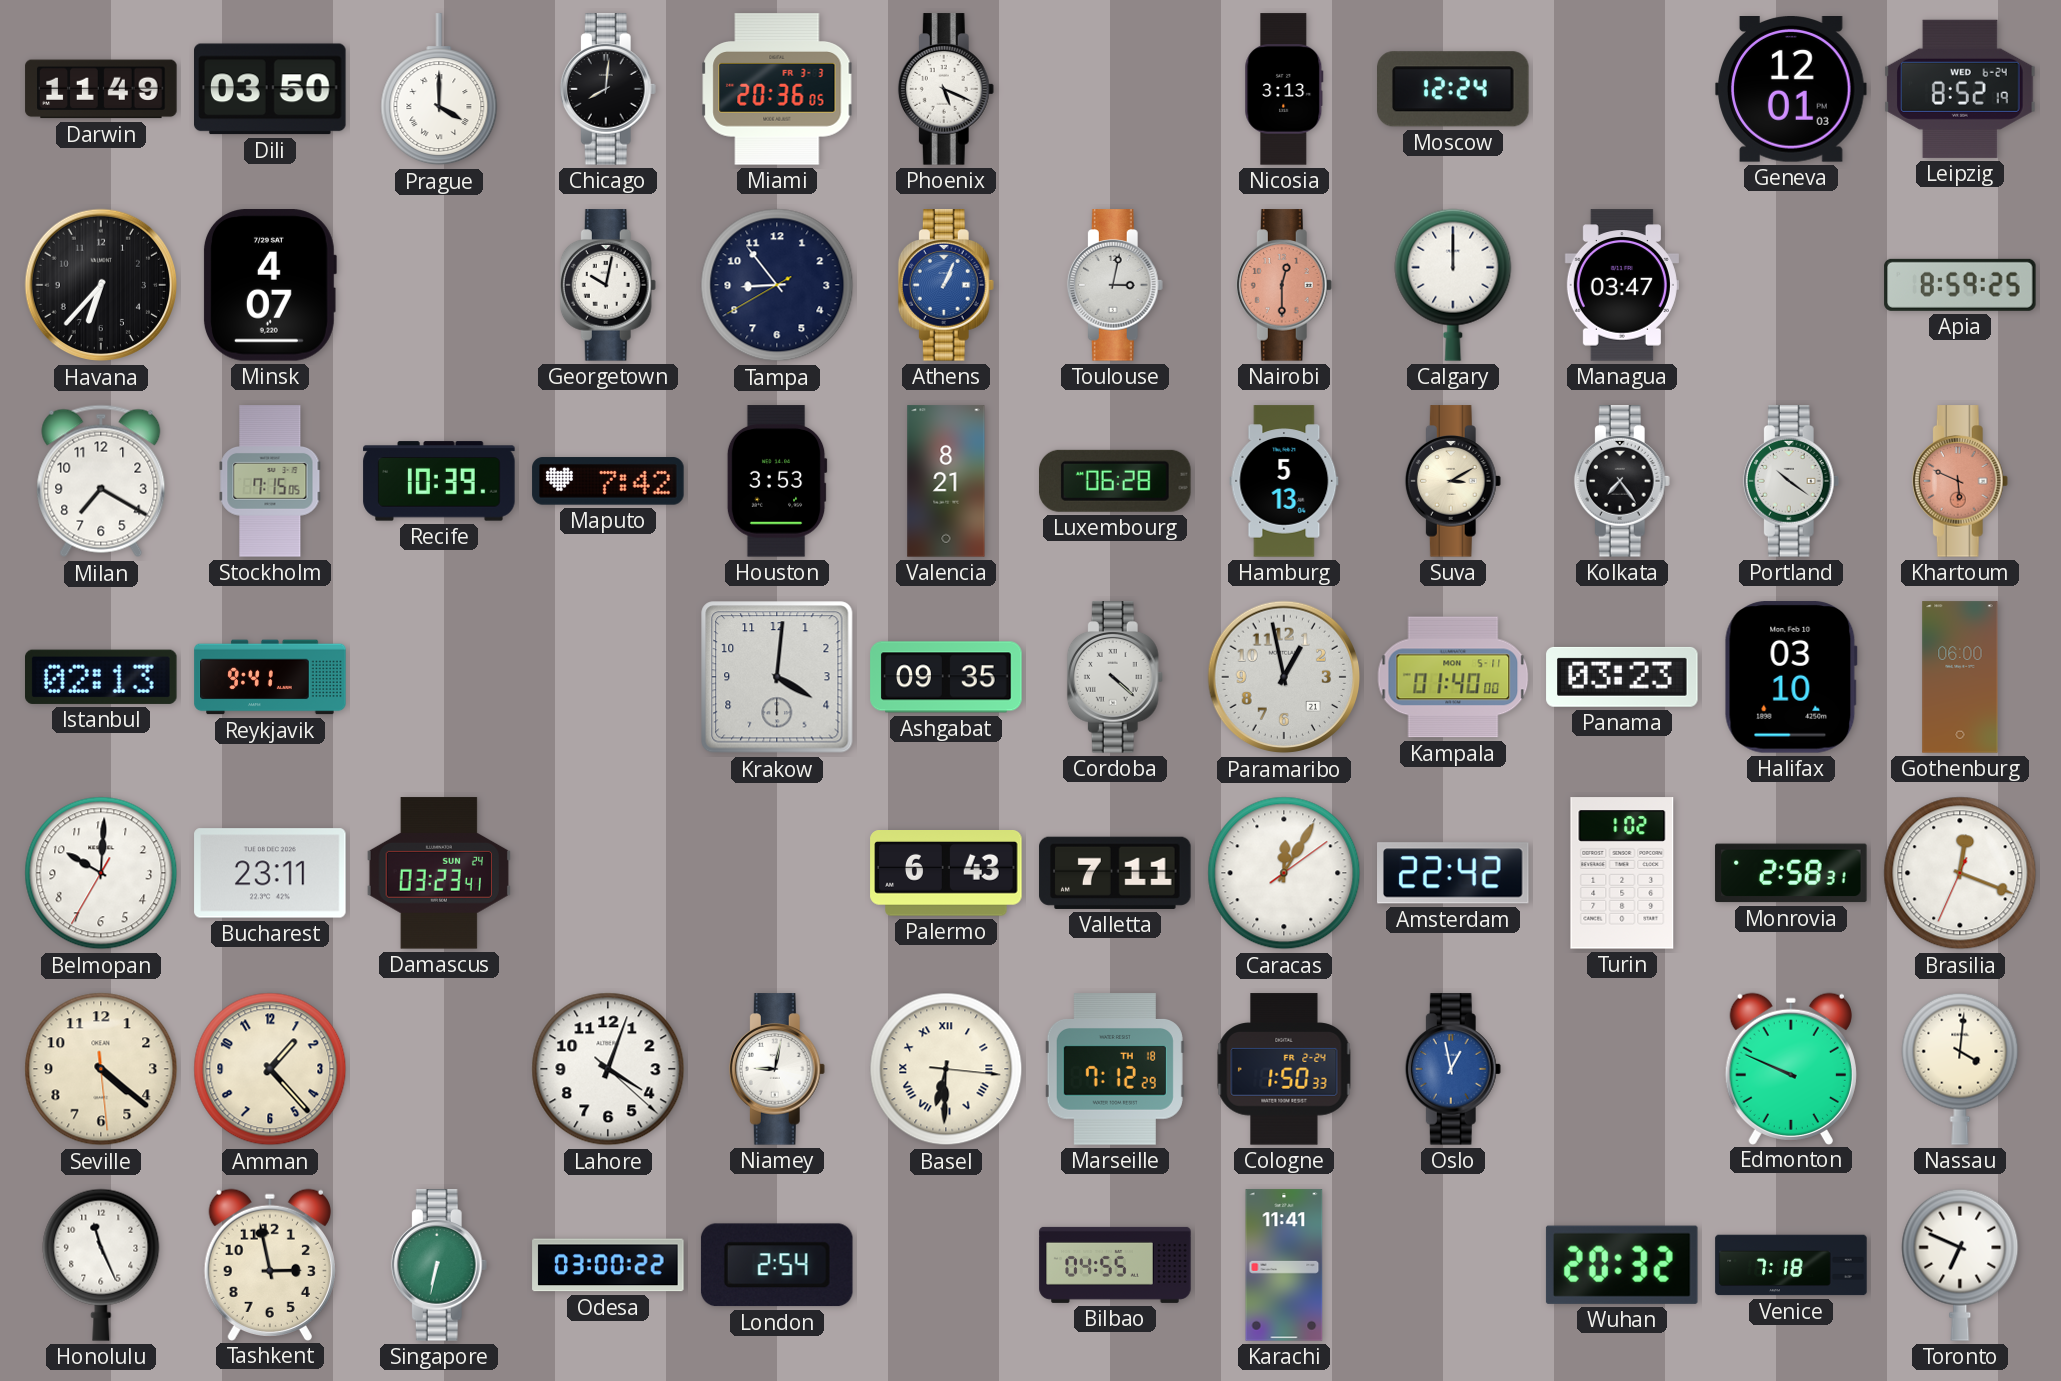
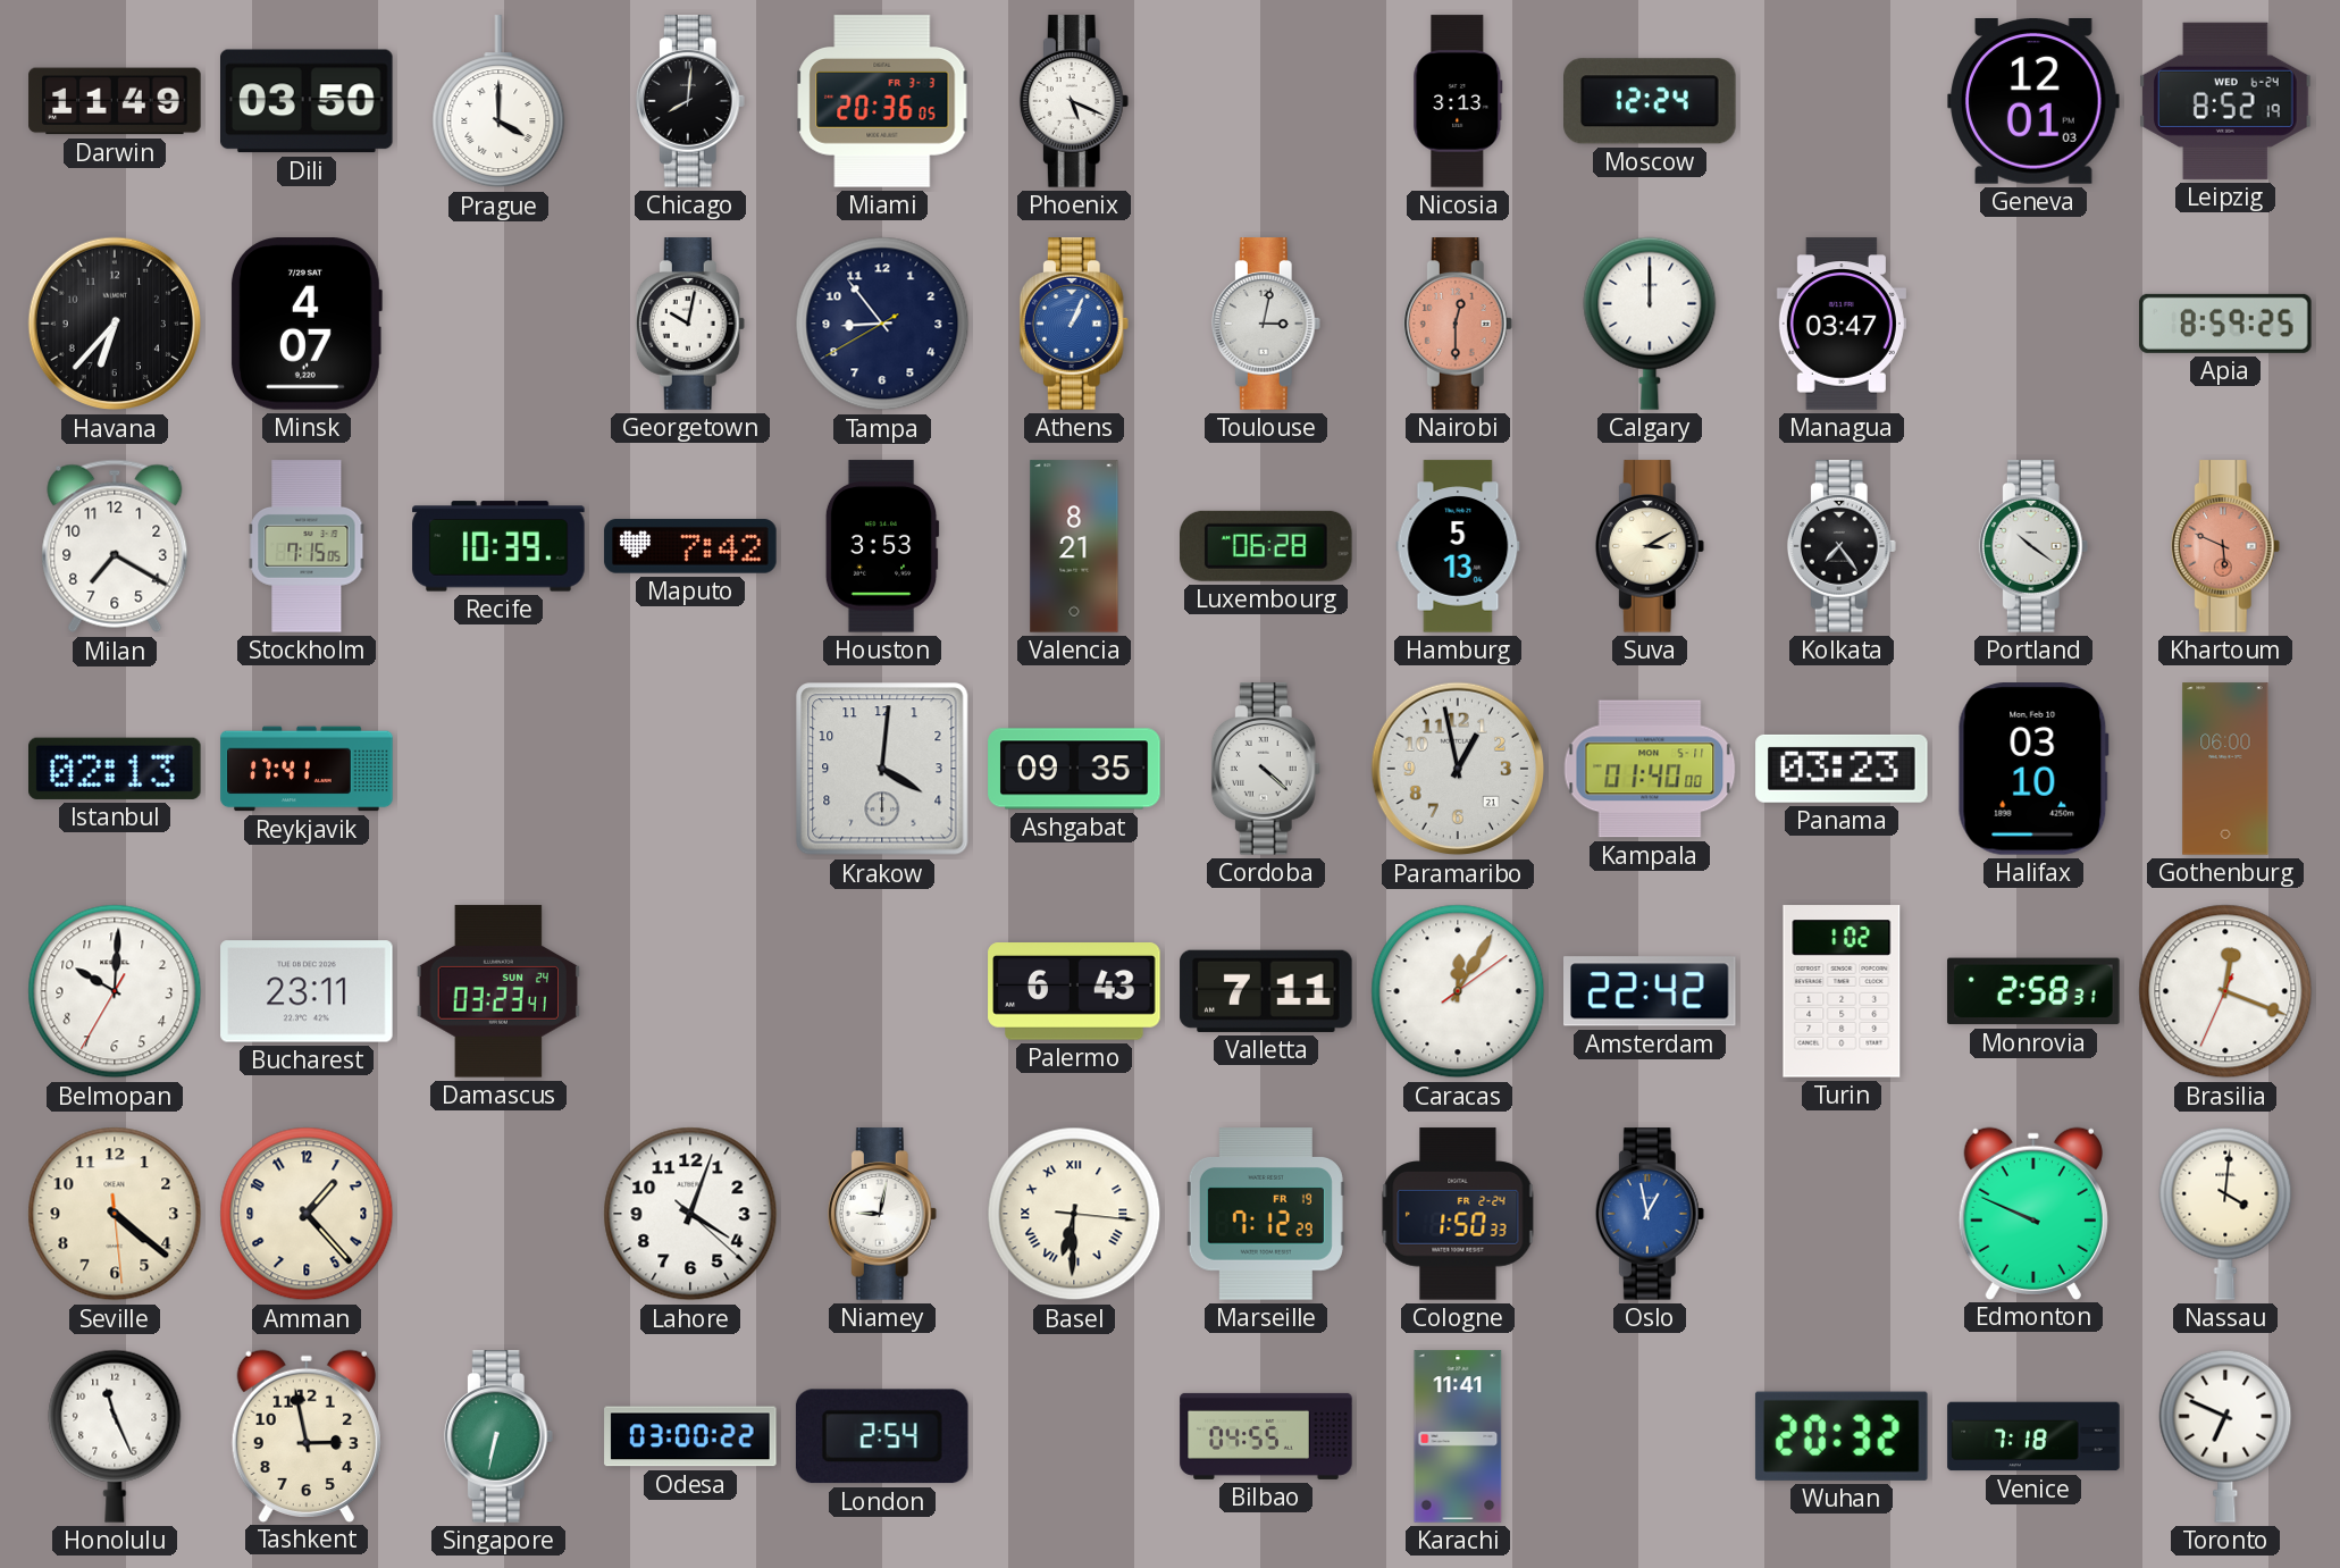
Reykjavik: 9:41 -> 17:41 (307, 769)
Marseille date: TH 18 -> FR 19 (1266, 1214)
